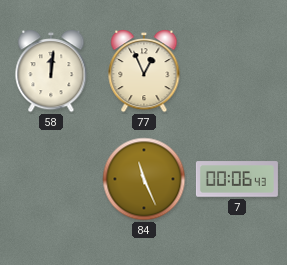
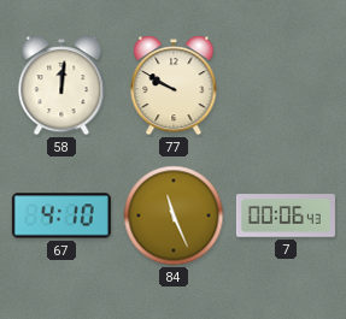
77: 12:56 -> 9:50 (174, 85)
67: none -> 4:10 (61, 215)
